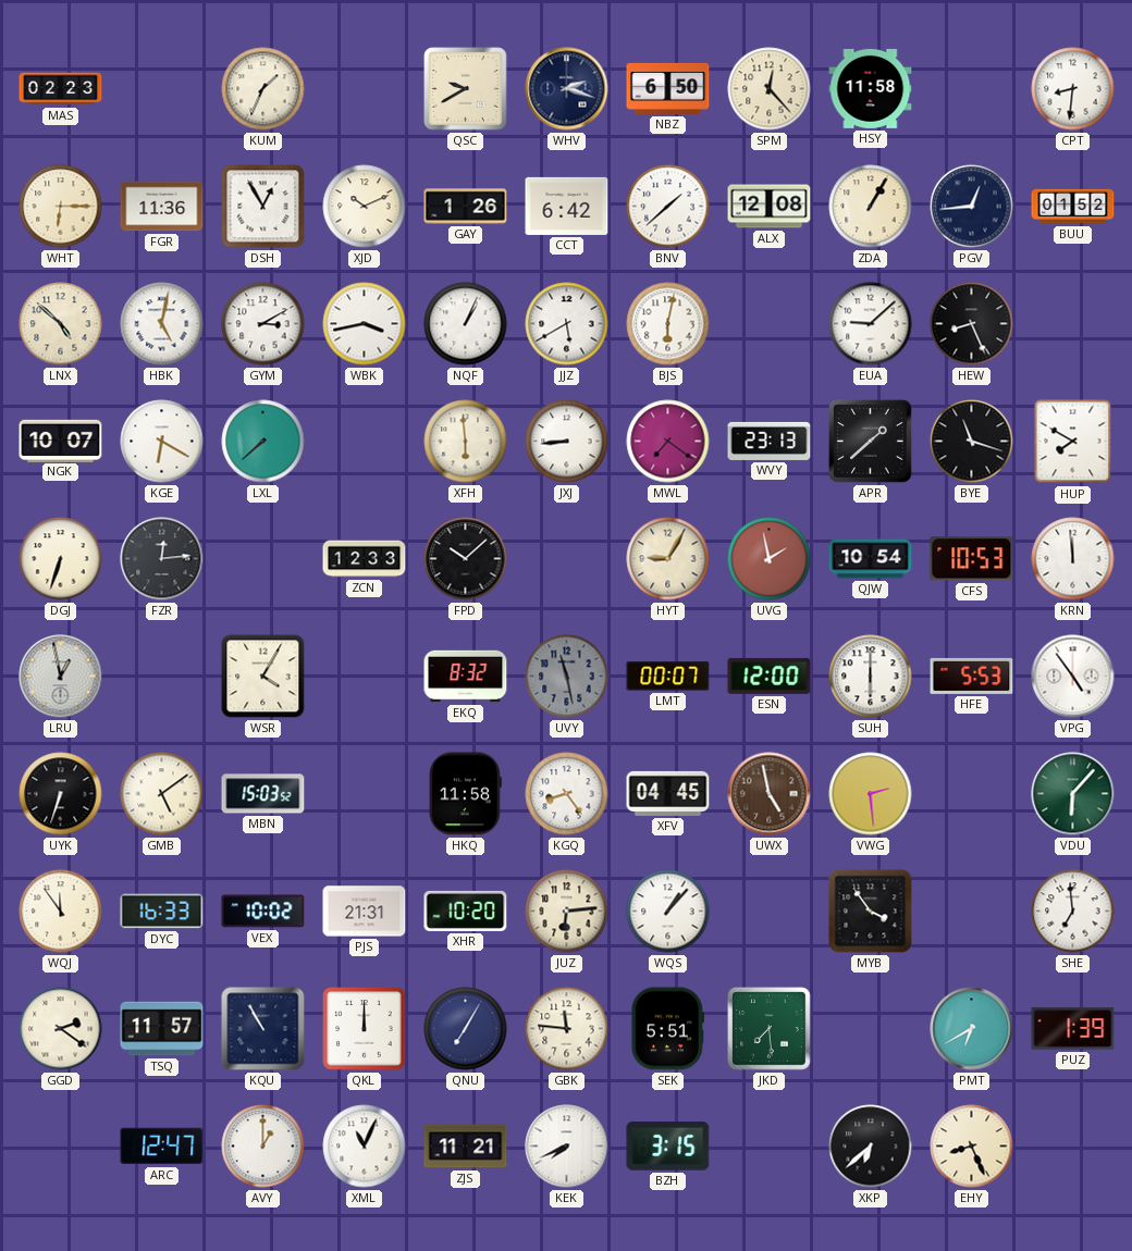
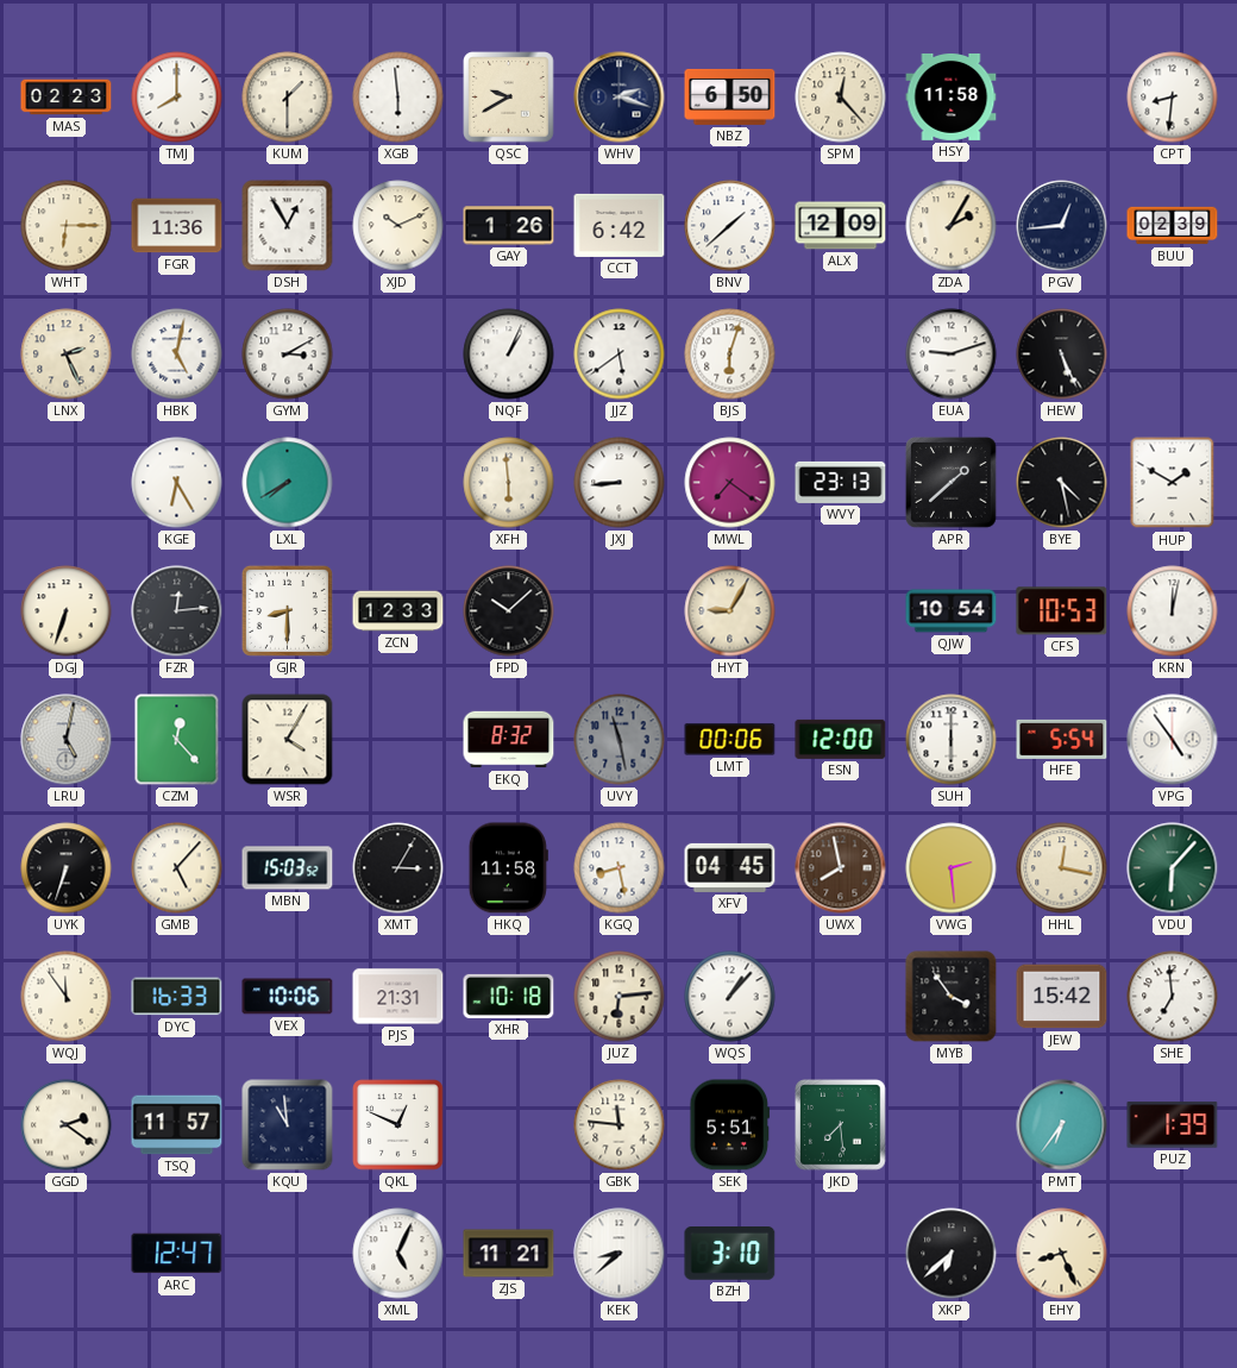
TMJ: none -> 8:00 (177, 98)
KUM: 1:34 -> 1:30 (288, 98)
XGB: none -> 5:59 (398, 98)
ALX: 12:08 -> 12:09 (841, 226)
ZDA: 1:05 -> 2:05 (952, 226)
BUU: 01:52 -> 02:39 (1173, 226)
LNX: 4:52 -> 2:26 (67, 354)
WBK: 3:43 -> none (365, 324)
JJZ: 5:40 -> 5:39 (620, 354)
BJS: 6:02 -> 6:03 (730, 354)
EUA: 9:08 -> 9:12 (952, 354)
HEW: 8:26 -> 5:26 (1062, 354)
NGK: 10:07 -> none (61, 441)
KGE: 6:20 -> 6:25 (177, 483)
LXL: 7:38 -> 7:40 (288, 483)
BYE: 11:18 -> 4:28 (1062, 483)
HUP: 7:50 -> 1:50 (1173, 483)
GJR: none -> 8:30 (287, 610)
UVG: 1:58 -> none (770, 559)
KRN: 11:59 -> 12:02 (1173, 611)
LRU: 12:58 -> 5:02 (67, 740)
CZM: none -> 12:23 (177, 740)
LMT: 00:07 -> 00:06 (730, 740)
HFE: 5:53 -> 5:54 (1062, 739)
GMB: 5:09 -> 5:07 (177, 868)
XMT: none -> 3:05 (398, 868)
KGQ: 8:24 -> 8:28 (620, 868)
UWX: 4:58 -> 7:58 (841, 868)
HHL: none -> 12:17 (1062, 868)
VEX: 10:02 -> 10:06 (288, 997)
XHR: 10:20 -> 10:18 (509, 996)
JEW: none -> 15:42 (1062, 997)
KQU: 10:55 -> 10:59 (288, 1125)
QKL: 12:00 -> 12:49 (398, 1125)
QNU: 7:05 -> none (466, 1029)
PMT: 6:40 -> 6:36 (1062, 1125)
AVY: 1:00 -> none (263, 1147)
XML: 11:04 -> 5:04 (398, 1254)
KEK: 7:41 -> 8:38 (620, 1254)
BZH: 3:15 -> 3:10 (730, 1254)
